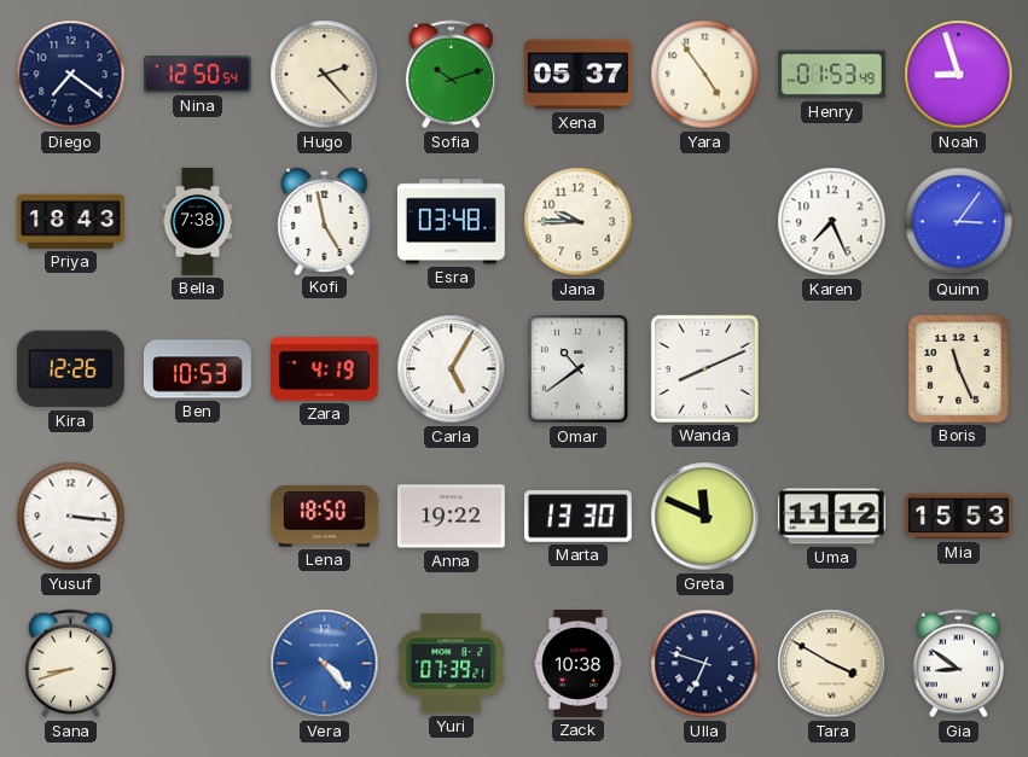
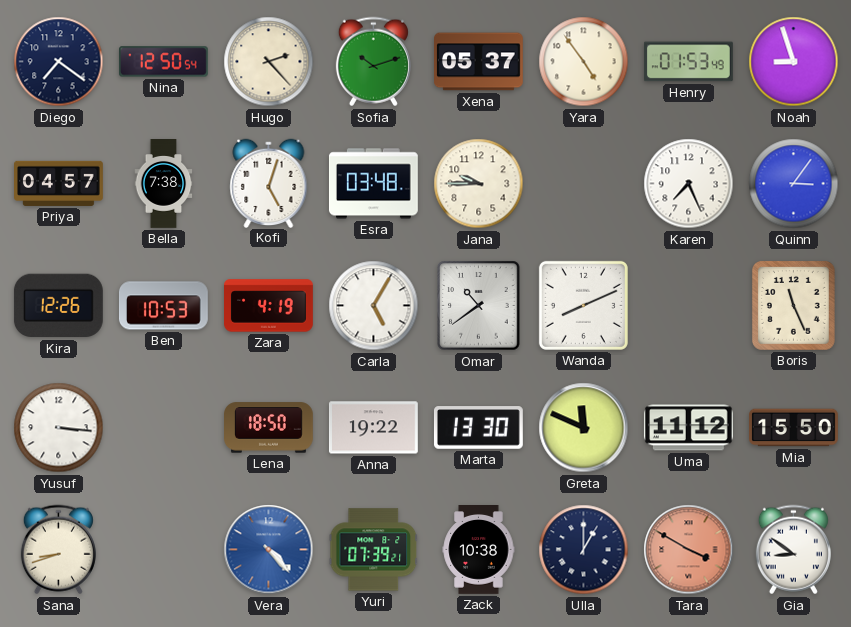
Priya: 18:43 -> 04:57 (59, 183)
Kofi: 4:58 -> 5:03 (269, 183)
Mia: 15:53 -> 15:50 (794, 428)
Ulla: 6:48 -> 1:00 (584, 550)
Tara dial: cream -> salmon (689, 550)
